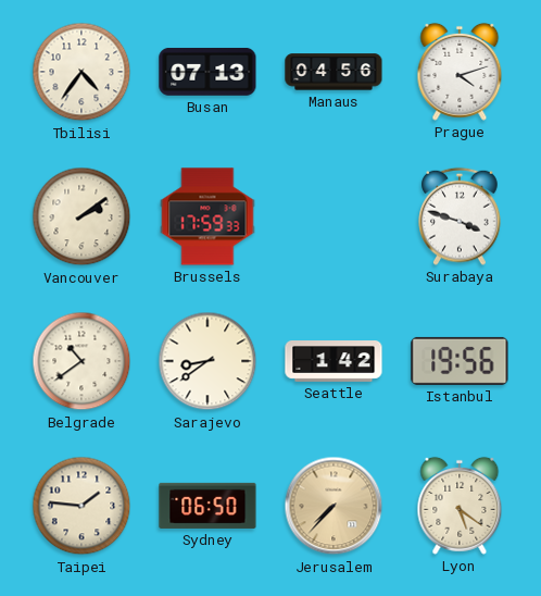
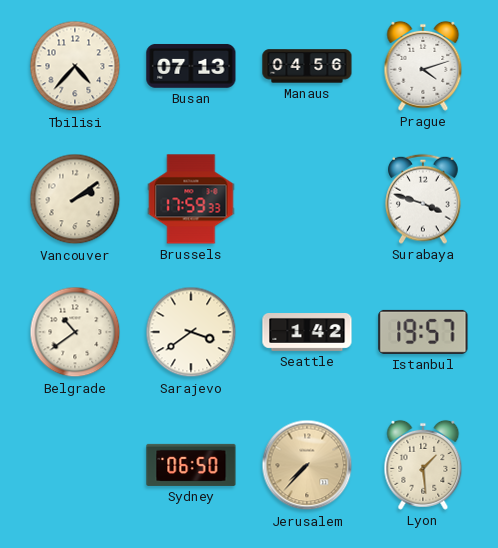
Tbilisi: 4:36 -> 4:37 (75, 66)
Sarajevo: 8:39 -> 3:39 (191, 332)
Istanbul: 19:56 -> 19:57 (423, 332)
Taipei: 1:46 -> none (81, 506)
Lyon: 5:21 -> 1:29 (423, 465)
